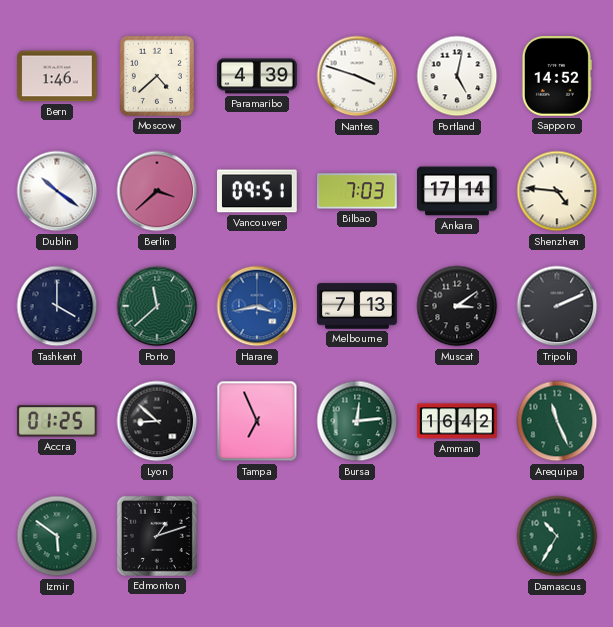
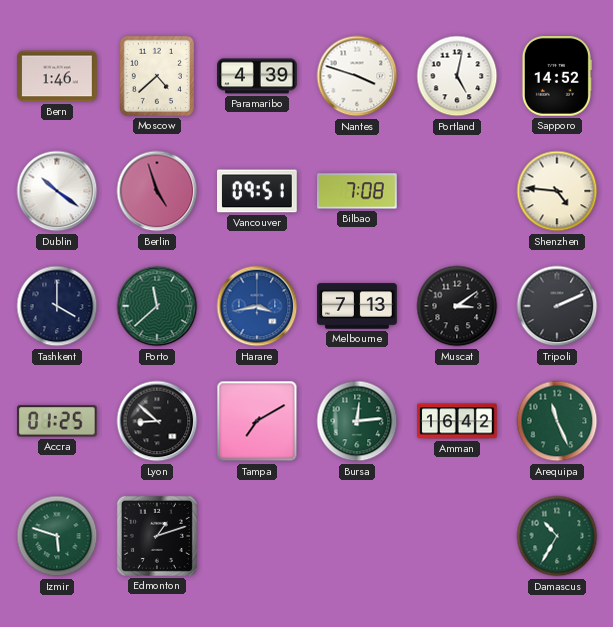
Berlin: 3:38 -> 4:57 (157, 191)
Bilbao: 7:03 -> 7:08 (357, 191)
Ankara: 17:14 -> none (457, 191)
Tampa: 6:56 -> 7:10 (257, 421)
Izmir: 5:51 -> 5:48 (57, 536)
